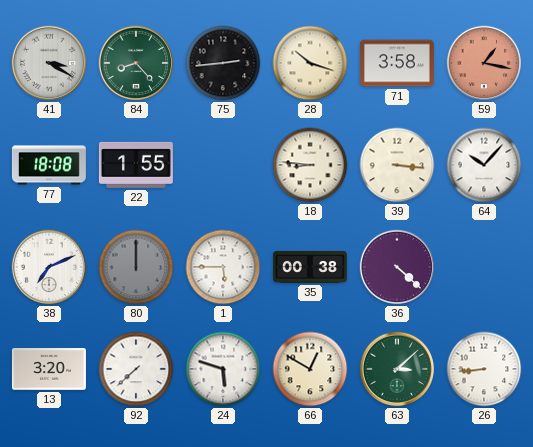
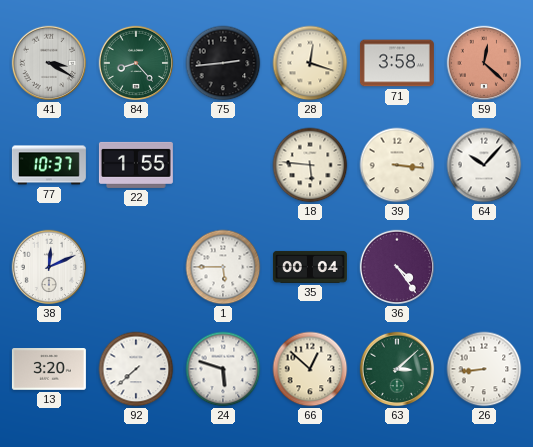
28: 10:18 -> 12:18 (310, 63)
59: 1:17 -> 12:22 (484, 63)
77: 18:08 -> 10:37 (49, 165)
18: 8:46 -> 5:46 (310, 165)
38: 7:11 -> 12:11 (49, 267)
80: 12:00 -> none (136, 267)
35: 00:38 -> 00:04 (310, 267)
36: 4:22 -> 4:24 (397, 267)
66: 12:50 -> 12:52 (310, 369)
